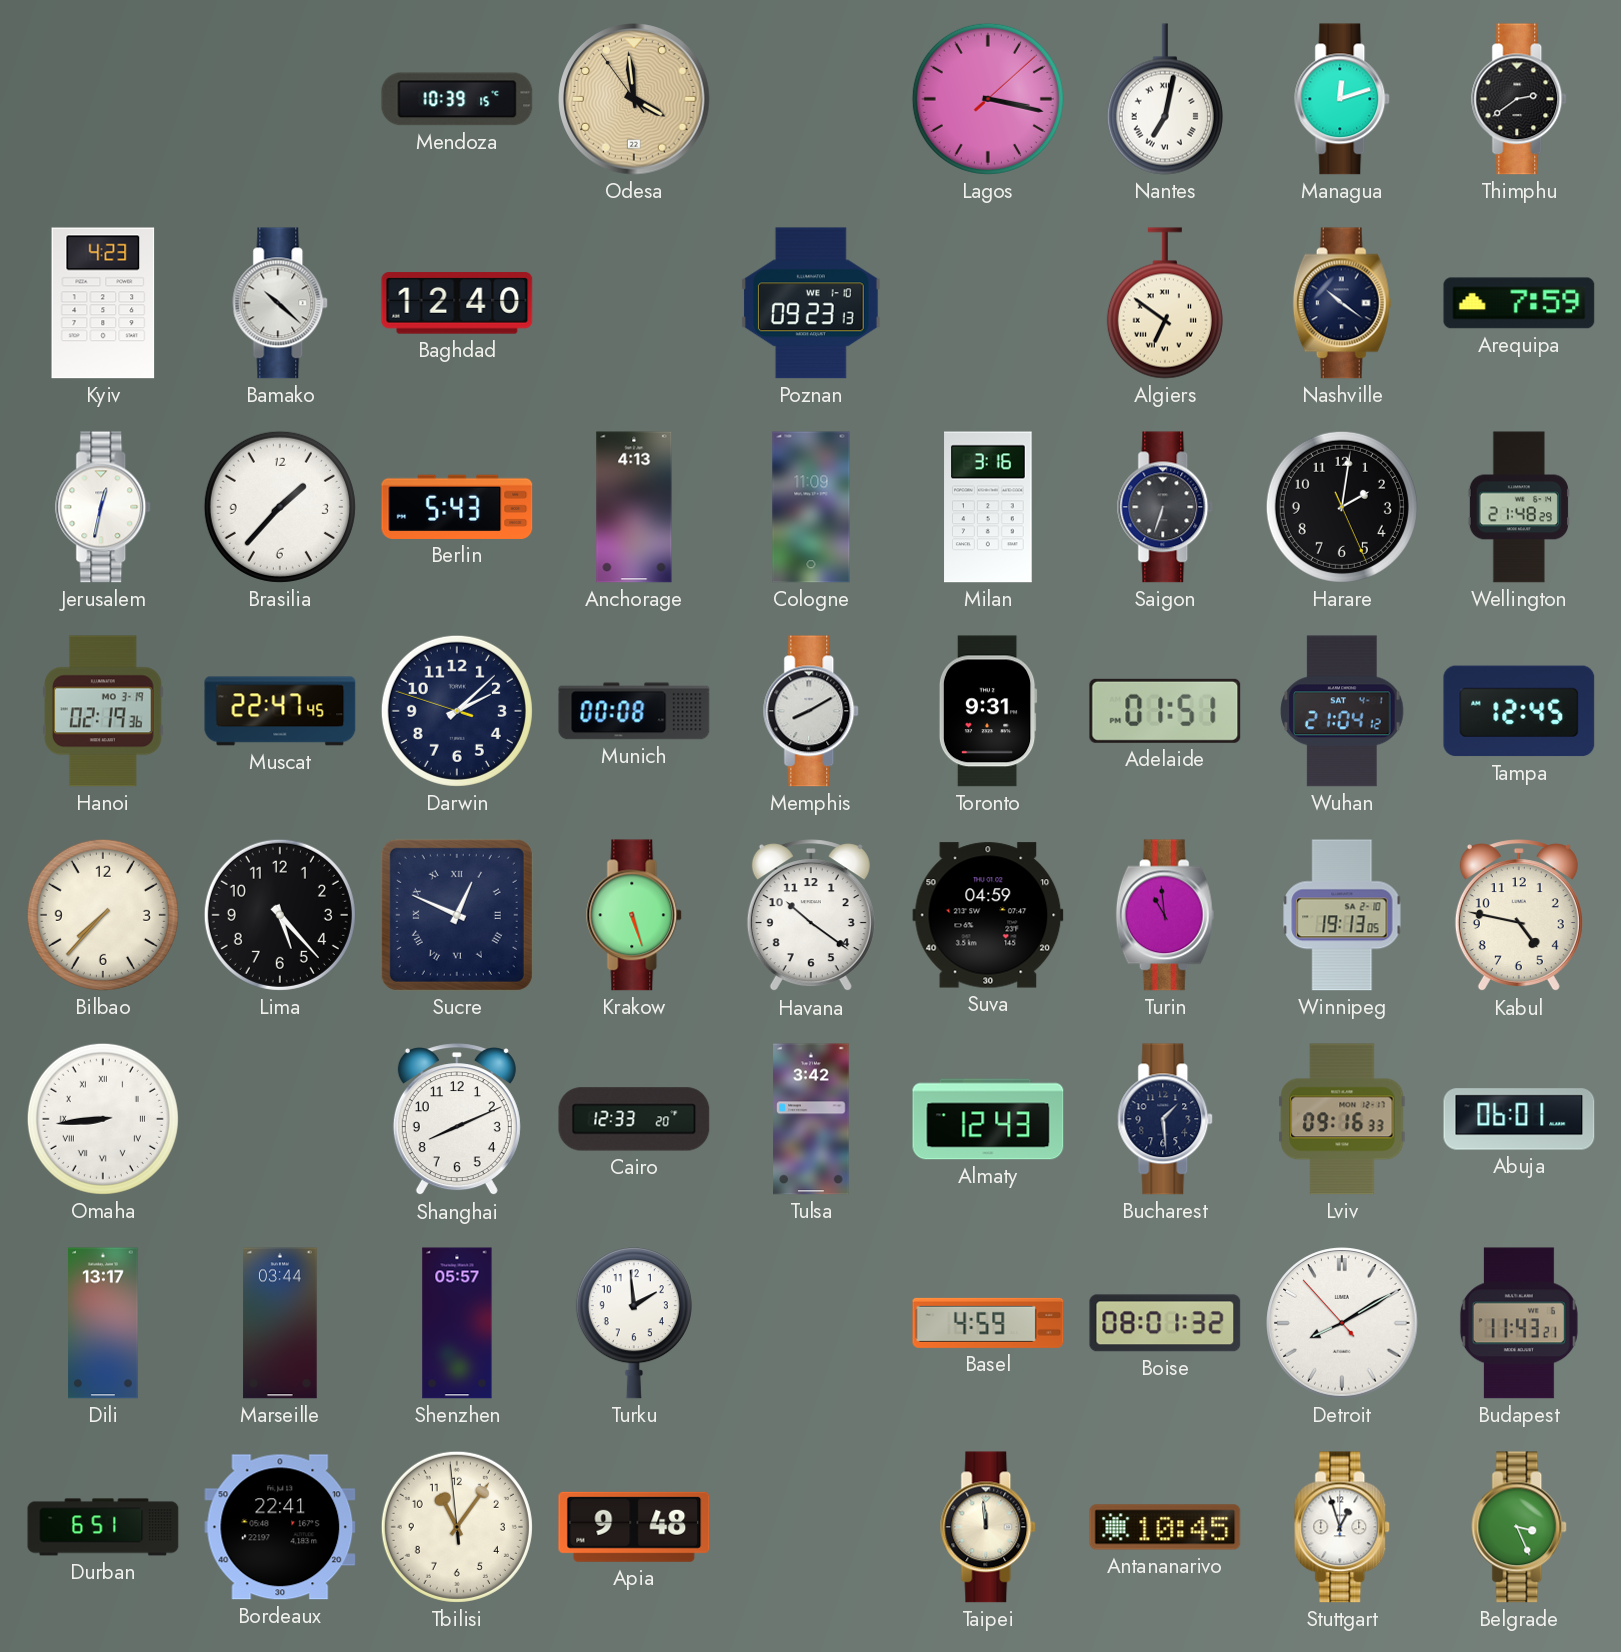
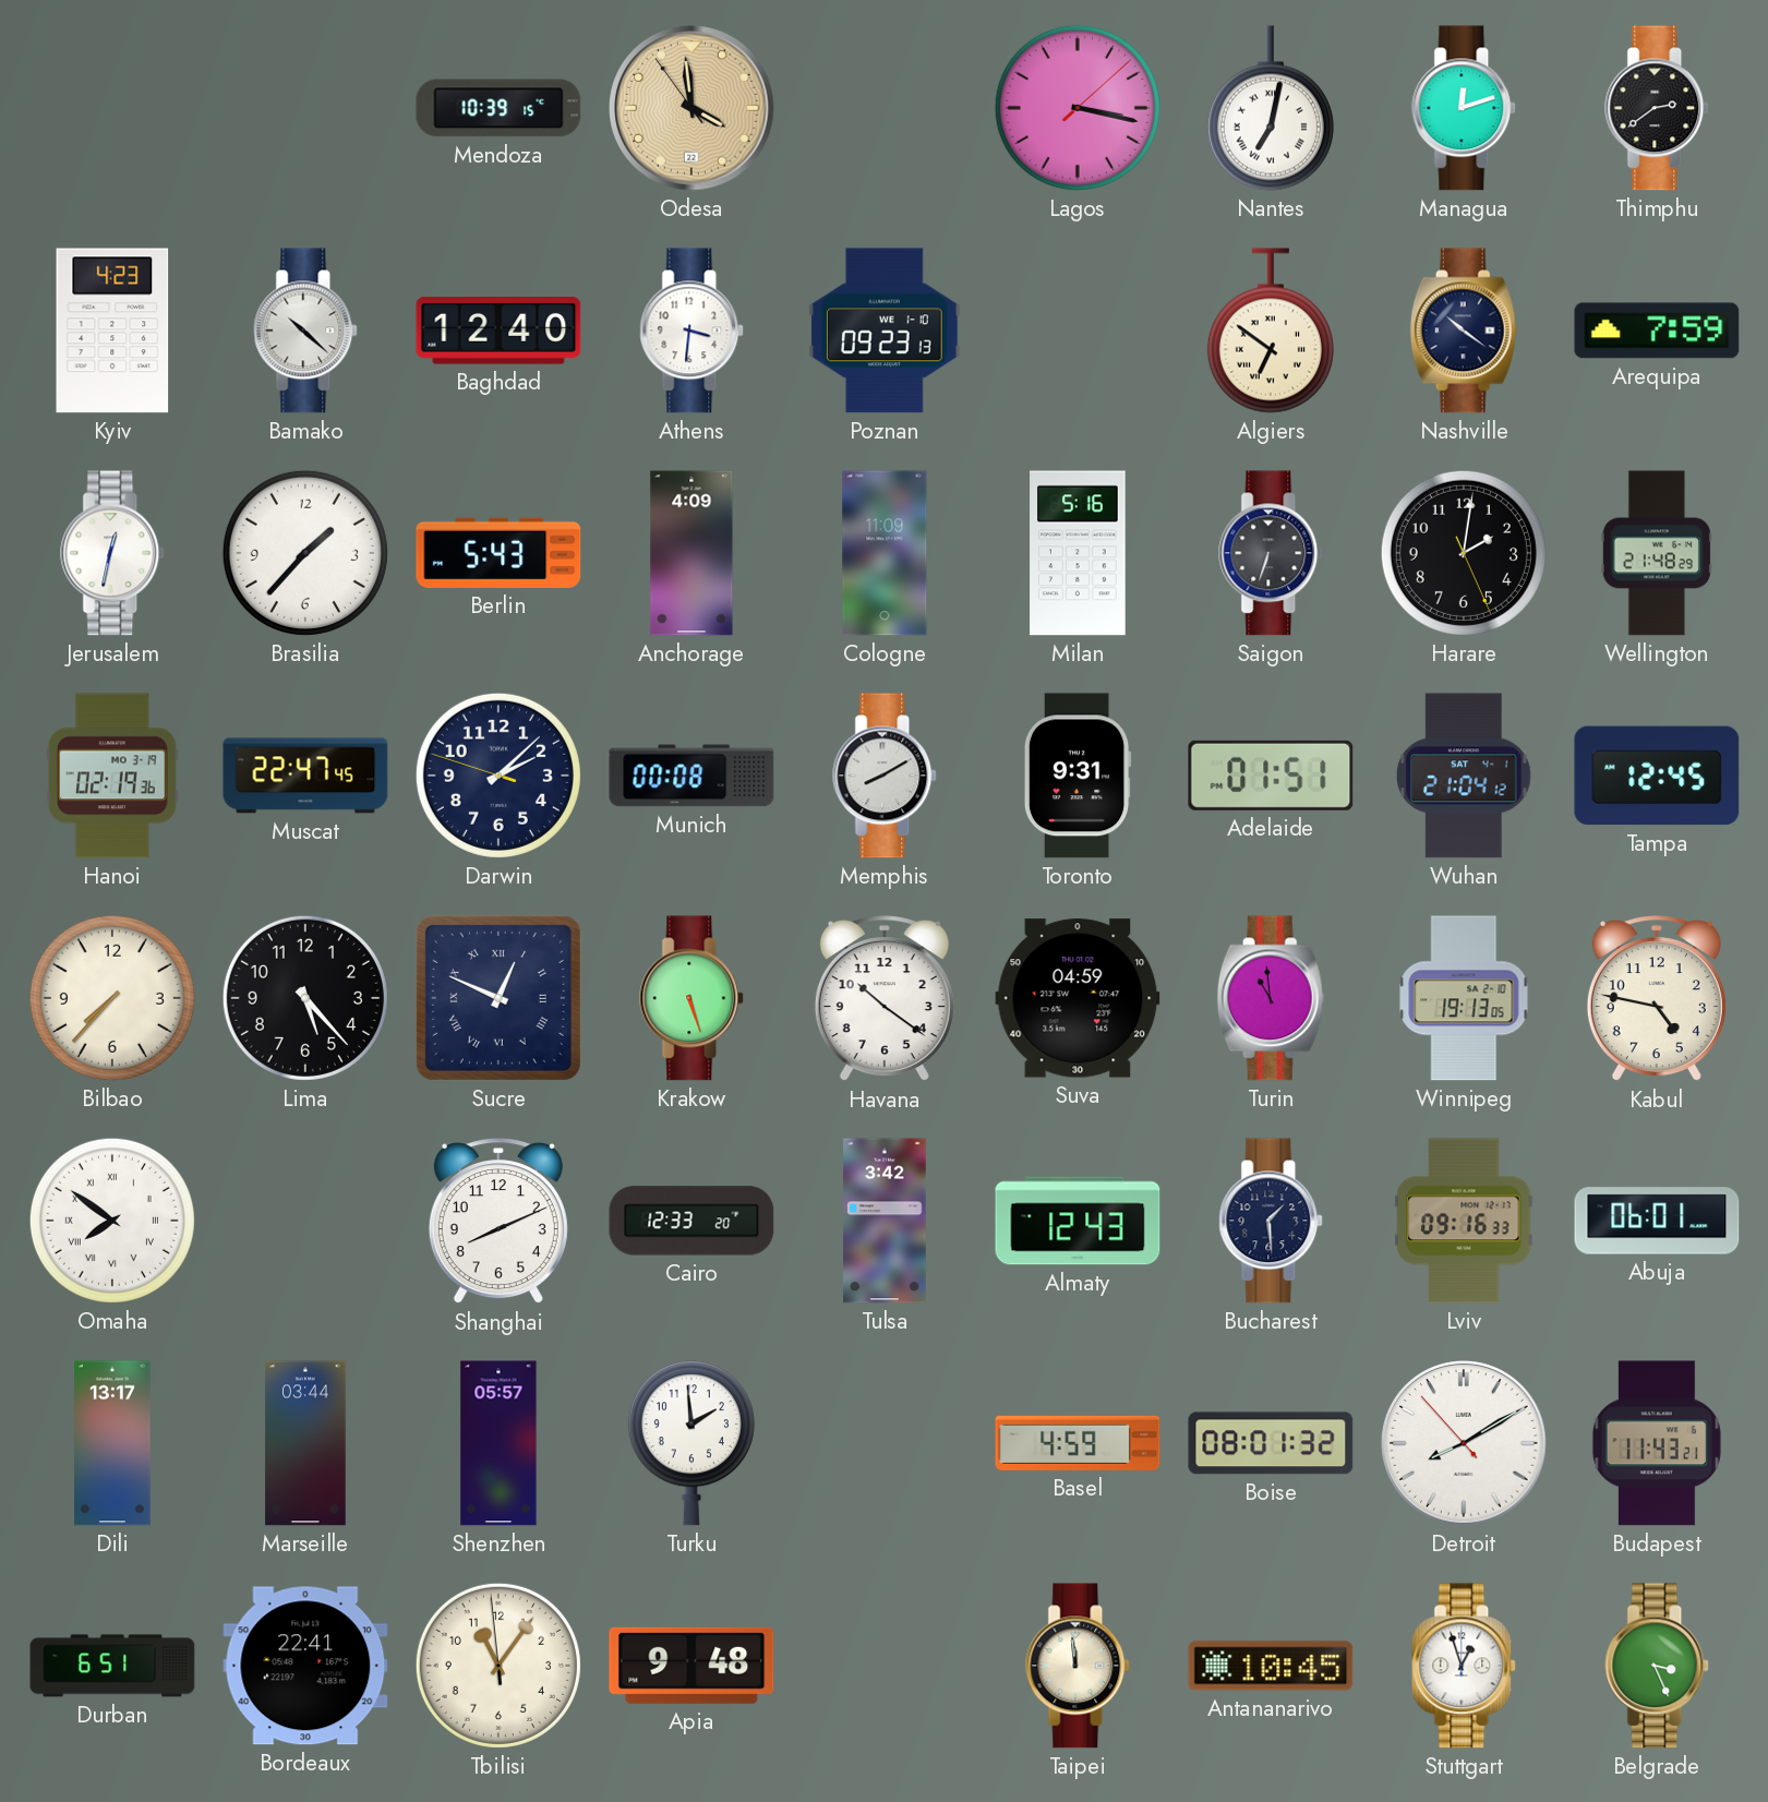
Athens: none -> 3:31 (693, 331)
Anchorage: 4:13 -> 4:09 (691, 553)
Milan: 3:16 -> 5:16 (1078, 553)
Omaha: 8:44 -> 7:51 (112, 1221)
